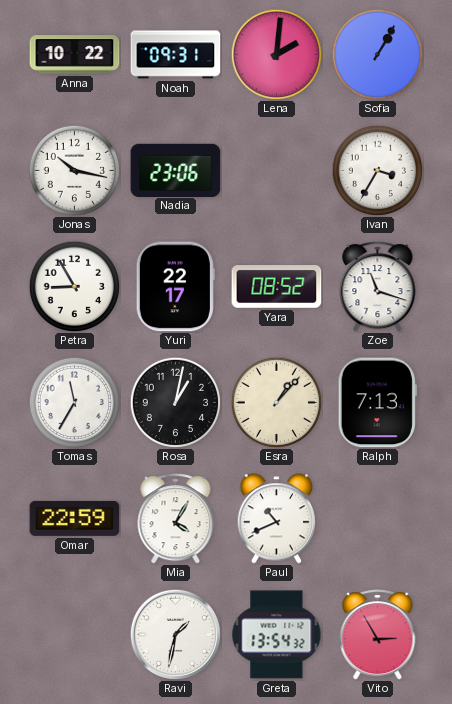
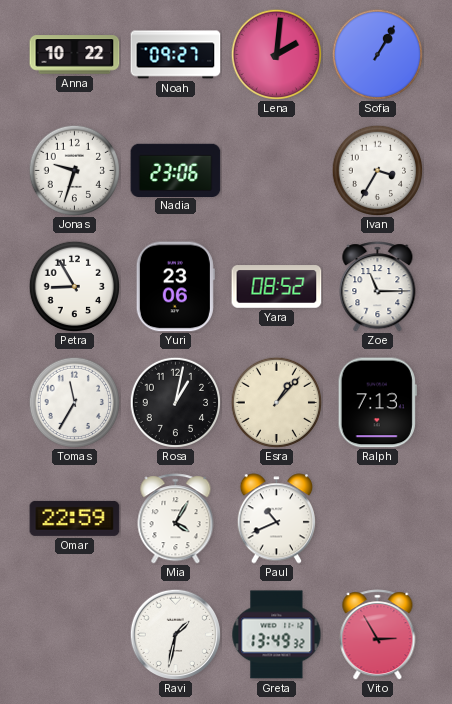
Noah: 09:31 -> 09:27 (176, 55)
Jonas: 10:17 -> 9:33 (74, 170)
Yuri: 22:17 -> 23:06 (175, 287)
Zoe: 11:18 -> 11:15 (378, 287)
Greta: 13:54 -> 13:49 (277, 635)
